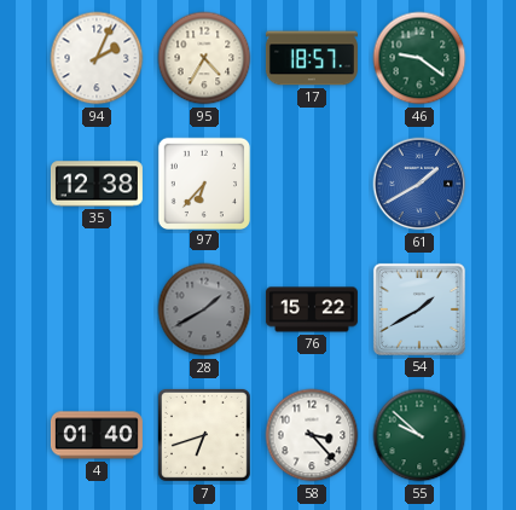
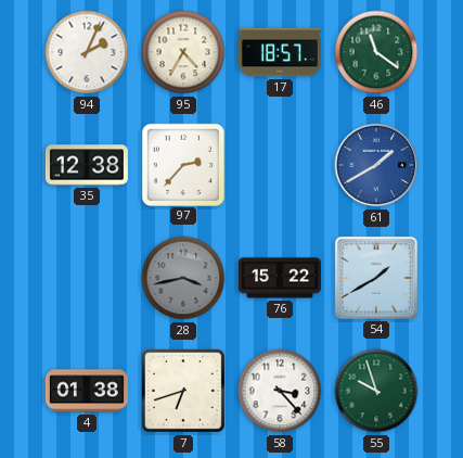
46: 9:21 -> 11:21 (376, 52)
97: 6:37 -> 2:37 (182, 164)
28: 1:40 -> 3:43 (183, 278)
4: 01:40 -> 01:38 (87, 391)
55: 9:52 -> 9:57 (376, 391)
